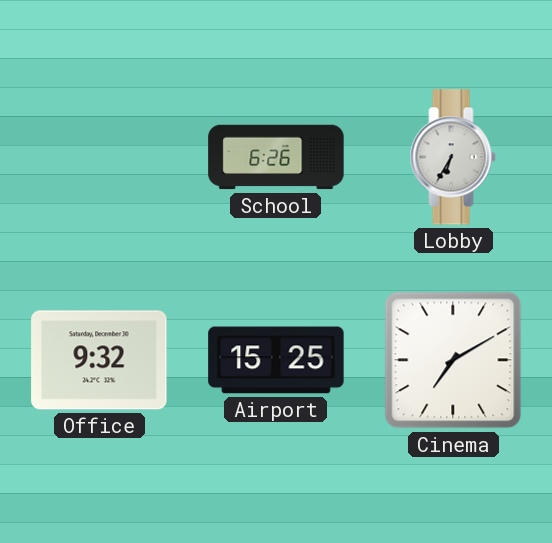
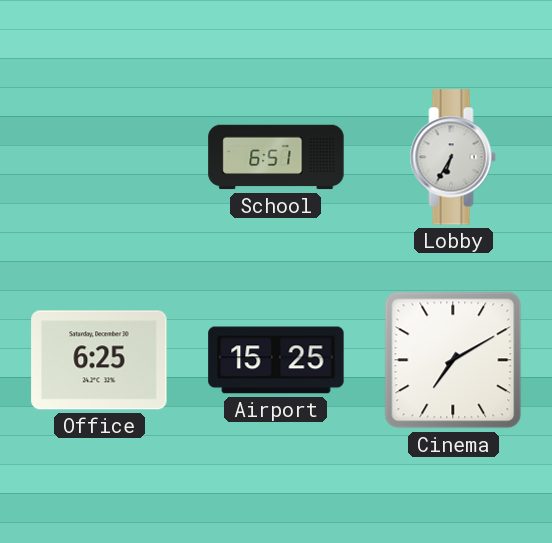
School: 6:26 -> 6:51 (276, 157)
Office: 9:32 -> 6:25 (99, 360)
